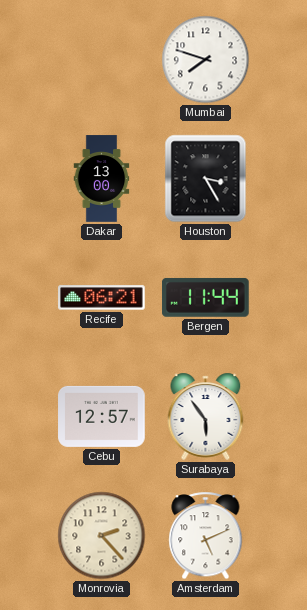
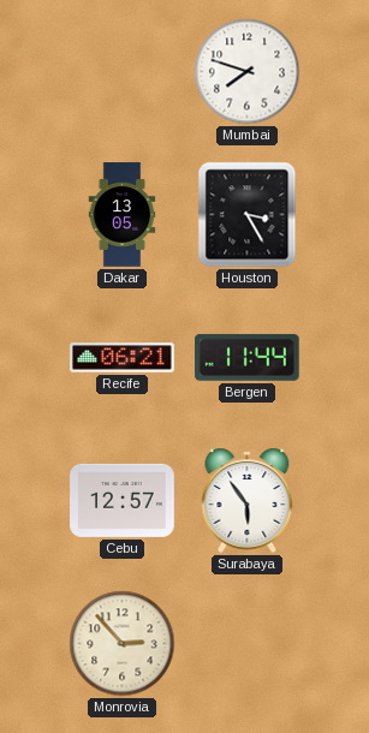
Dakar: 13:00 -> 13:05 (123, 215)
Monrovia: 2:23 -> 2:53 (123, 644)
Amsterdam: 5:11 -> none (206, 536)
